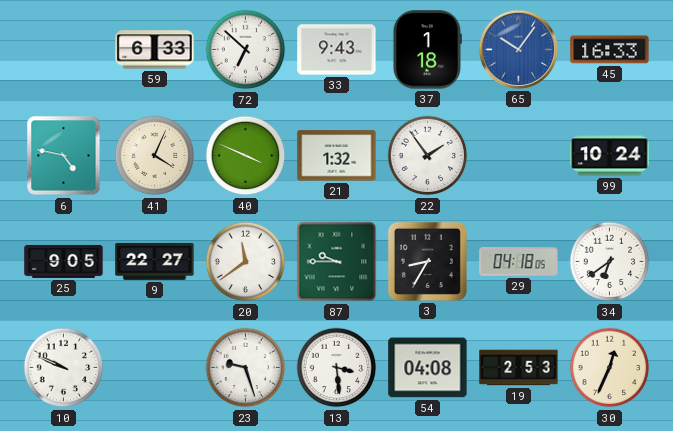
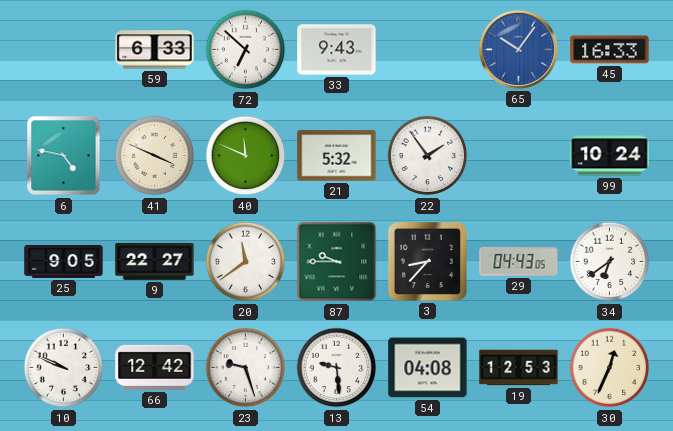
37: 1:18 -> none (427, 50)
41: 4:04 -> 3:49 (155, 156)
40: 3:49 -> 11:49 (246, 156)
21: 1:32 -> 5:32 (337, 156)
3: 8:35 -> 8:37 (427, 261)
29: 04:18 -> 04:43 (519, 262)
66: none -> 12:42 (155, 367)
13: 3:29 -> 9:29 (337, 368)
19: 2:53 -> 12:53 (519, 368)
